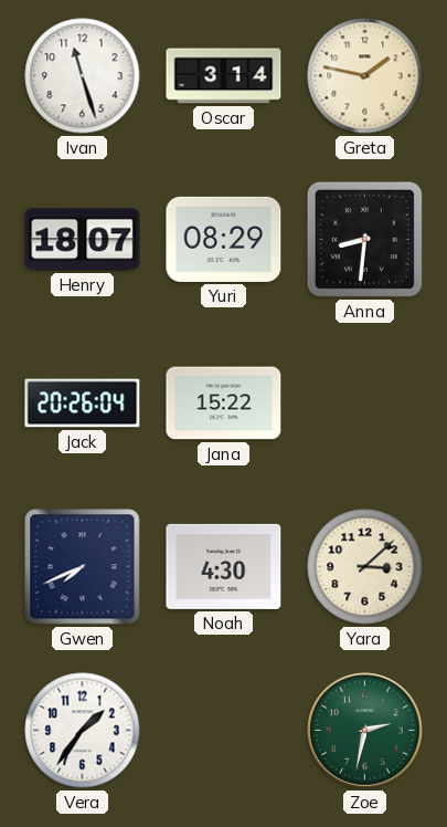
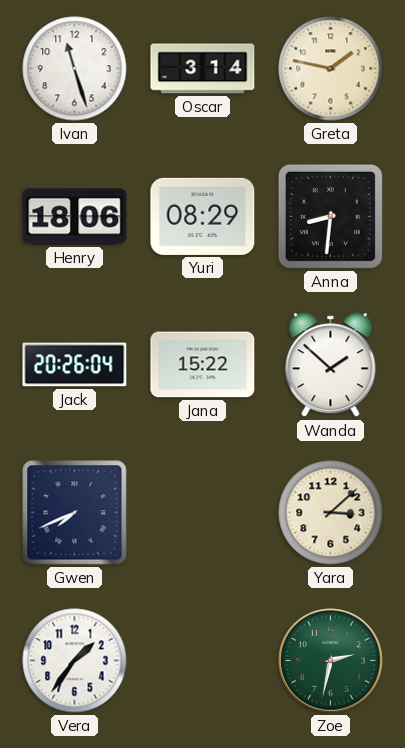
Henry: 18:07 -> 18:06 (75, 217)
Wanda: none -> 1:52 (331, 365)
Noah: 4:30 -> none (224, 566)
